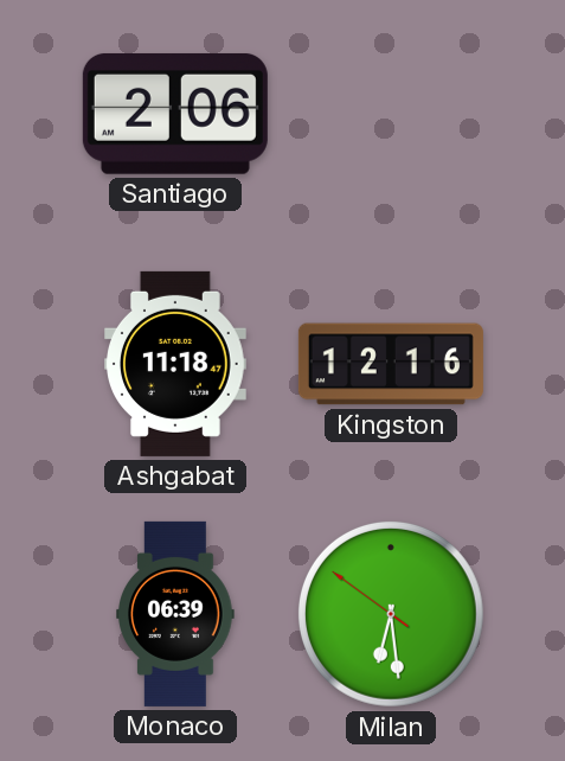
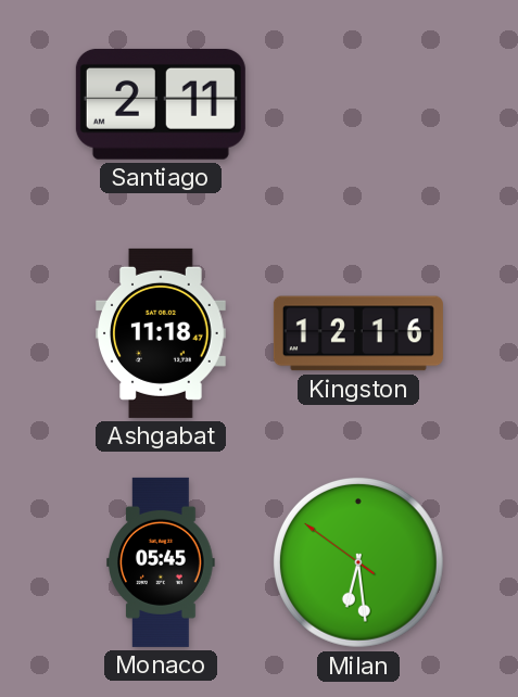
Santiago: 2:06 -> 2:11 (161, 104)
Monaco: 06:39 -> 05:45 (161, 562)
